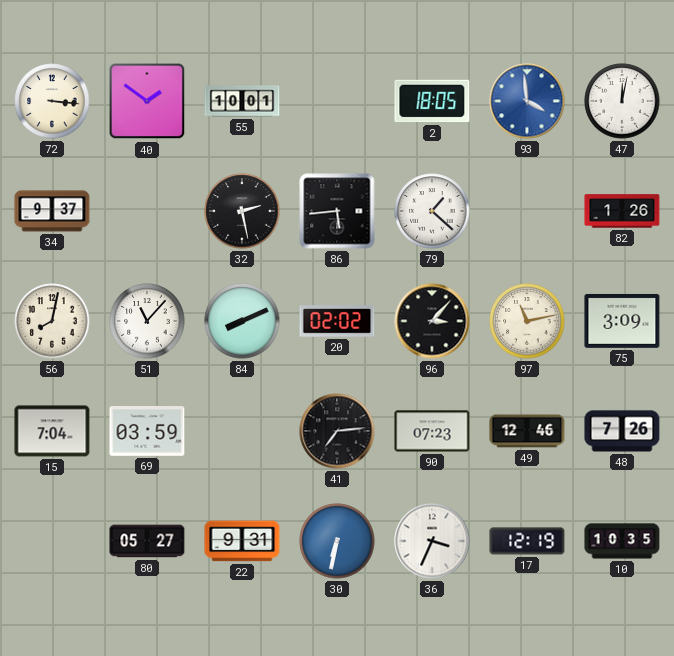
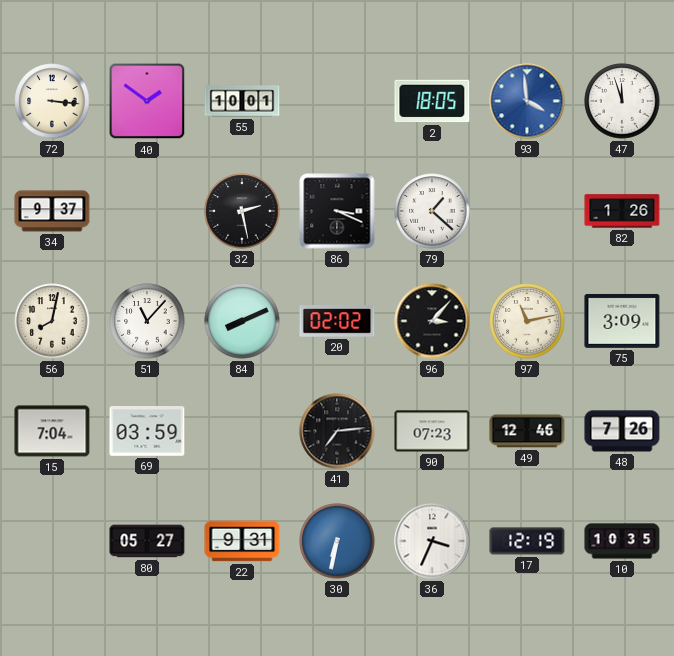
47: 12:02 -> 11:57 (622, 101)
86: 5:44 -> 3:19 (337, 211)
